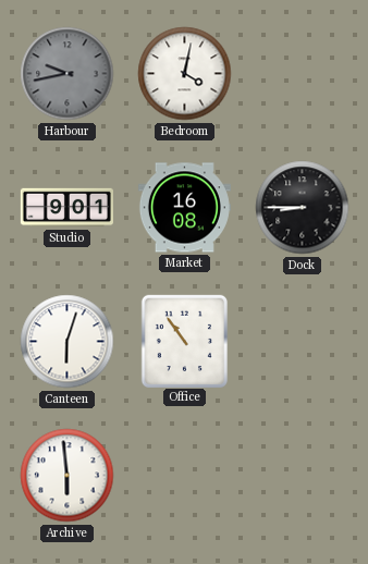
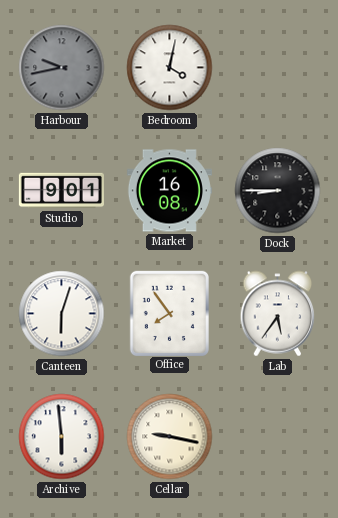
Office: 10:54 -> 7:54 (169, 313)
Lab: none -> 5:36 (278, 314)
Cellar: none -> 9:17 (170, 437)
